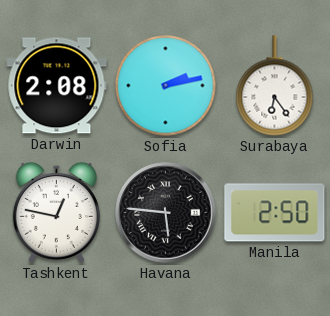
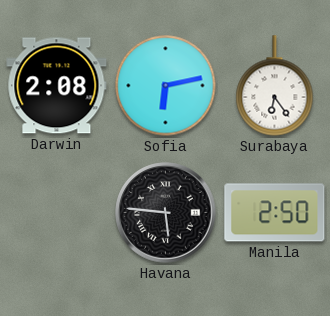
Sofia: 2:13 -> 6:13 (166, 86)
Tashkent: 12:47 -> none (56, 212)
